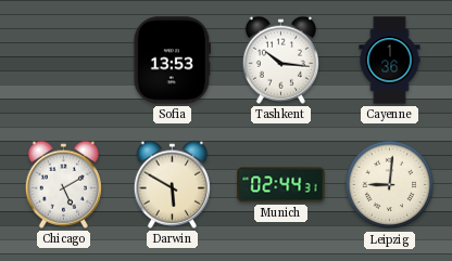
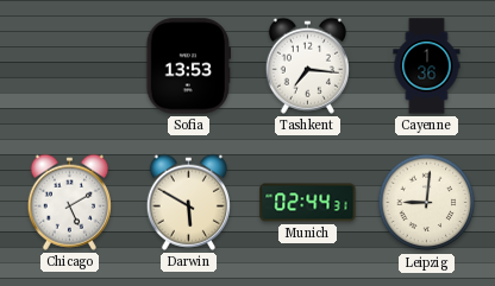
Tashkent: 10:16 -> 7:16 (307, 65)
